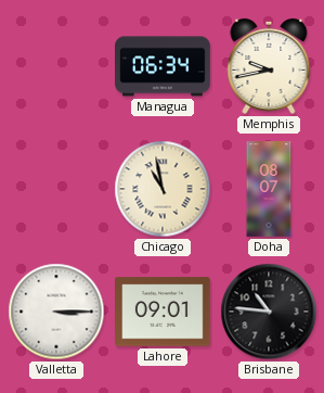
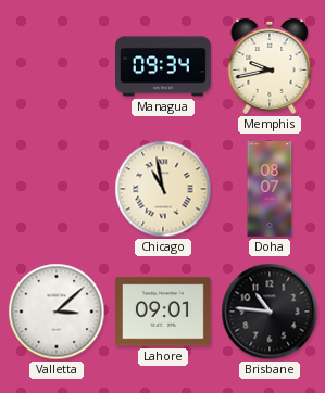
Managua: 06:34 -> 09:34 (164, 66)
Valletta: 3:15 -> 3:08 (57, 312)
